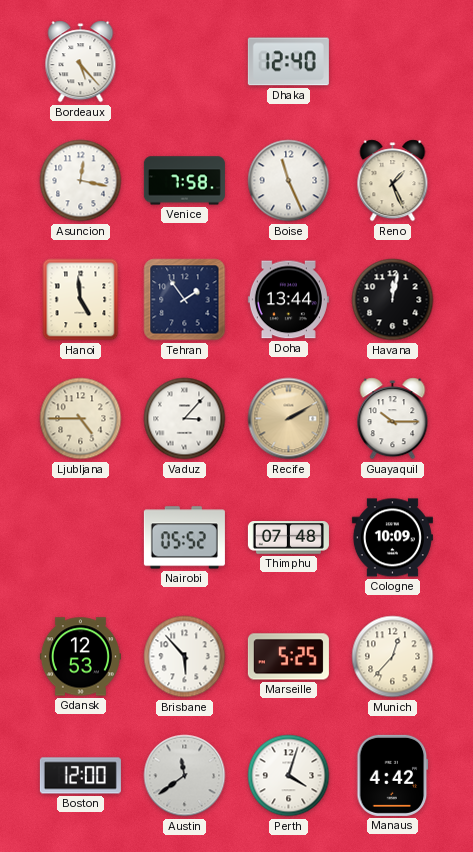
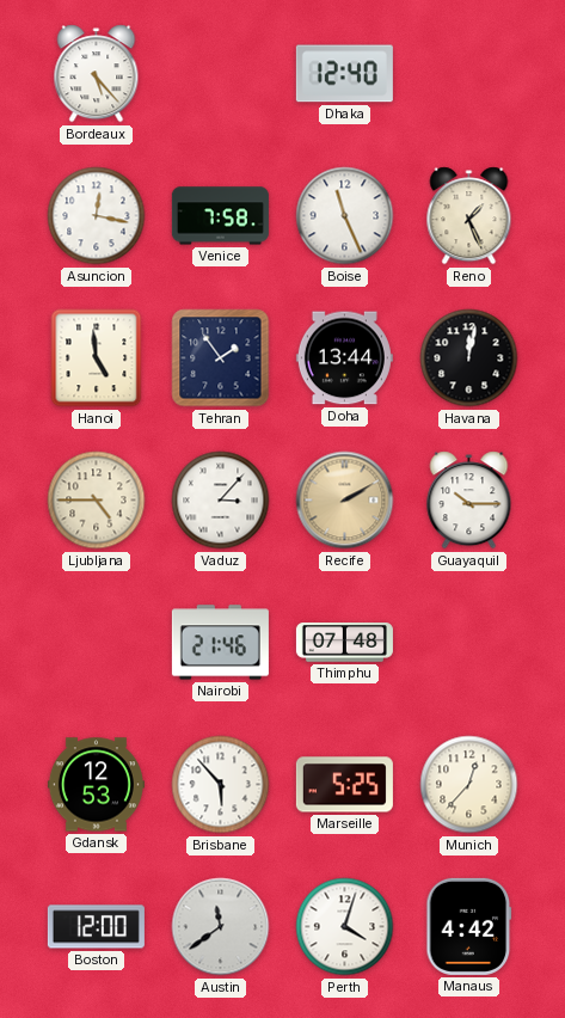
Nairobi: 05:52 -> 21:46 (220, 643)
Cologne: 10:09 -> none (392, 538)
